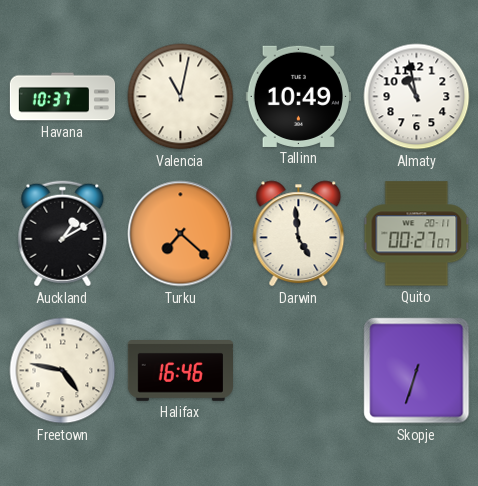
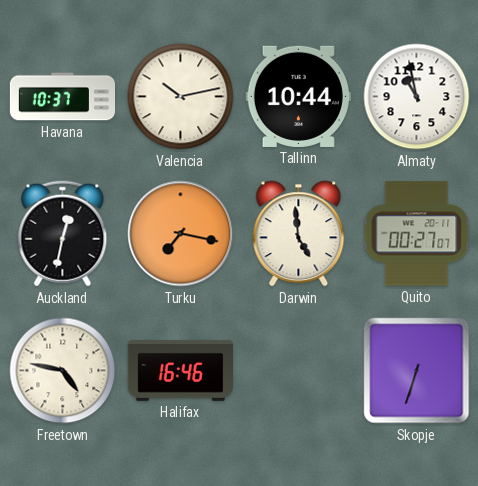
Valencia: 11:02 -> 10:13 (181, 97)
Tallinn: 10:49 -> 10:44 (298, 96)
Auckland: 1:10 -> 12:32 (63, 234)
Turku: 7:22 -> 7:17 (181, 234)
